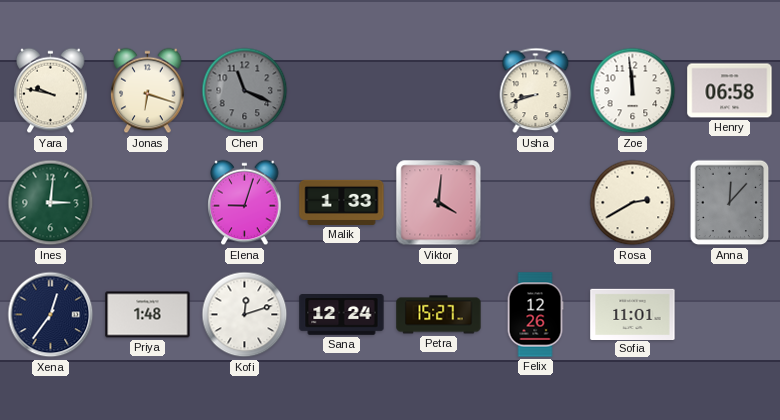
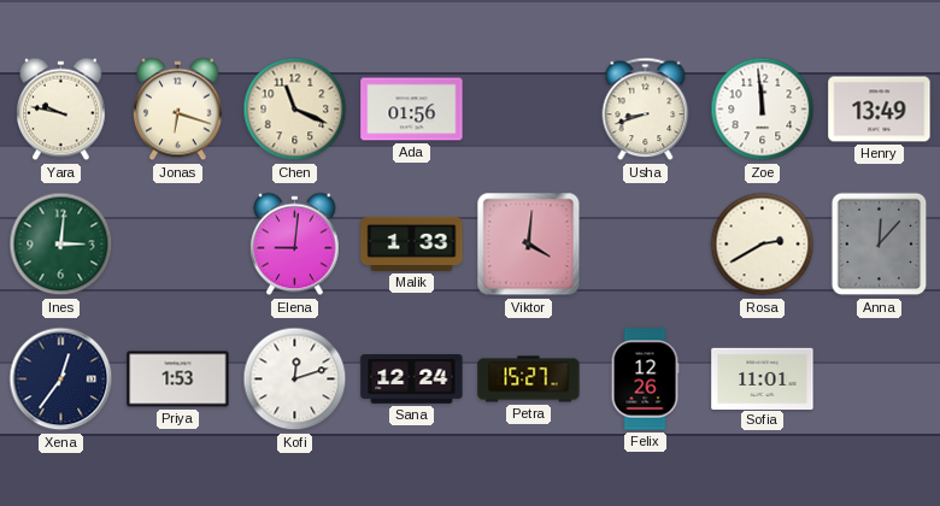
Chen dial: grey -> cream (295, 110)
Ada: none -> 01:56 (412, 110)
Henry: 06:58 -> 13:49 (880, 110)
Elena: 9:03 -> 9:01 (295, 245)
Priya: 1:48 -> 1:53 (178, 379)
